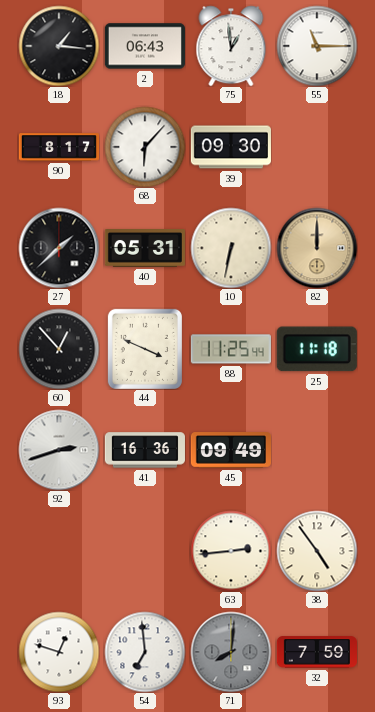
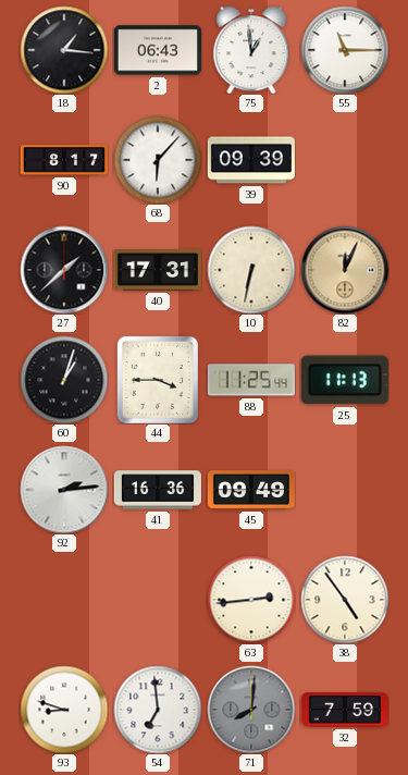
39: 09:30 -> 09:39 (251, 160)
40: 05:31 -> 17:31 (158, 271)
82: 12:00 -> 12:04 (345, 270)
60: 12:53 -> 1:03 (64, 380)
44: 3:49 -> 3:45 (158, 380)
25: 11:18 -> 11:13 (345, 380)
92: 2:42 -> 2:14 (64, 490)
93: 12:48 -> 8:48 (64, 710)
